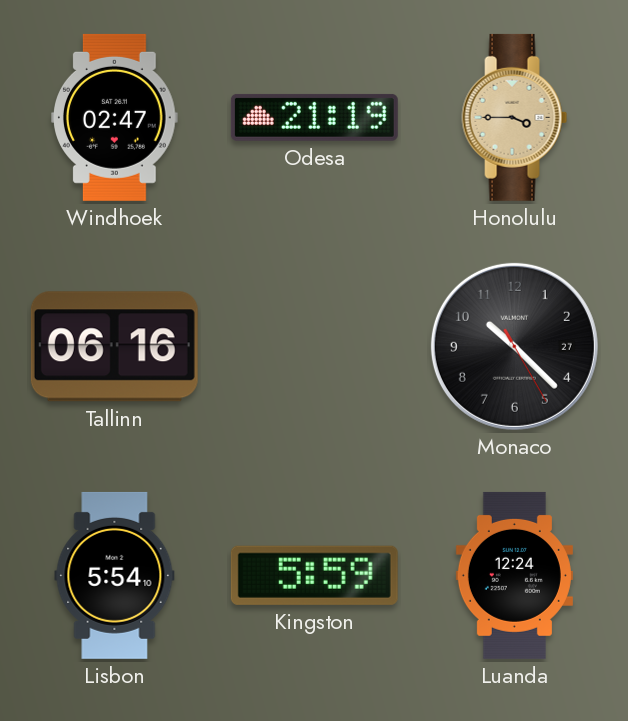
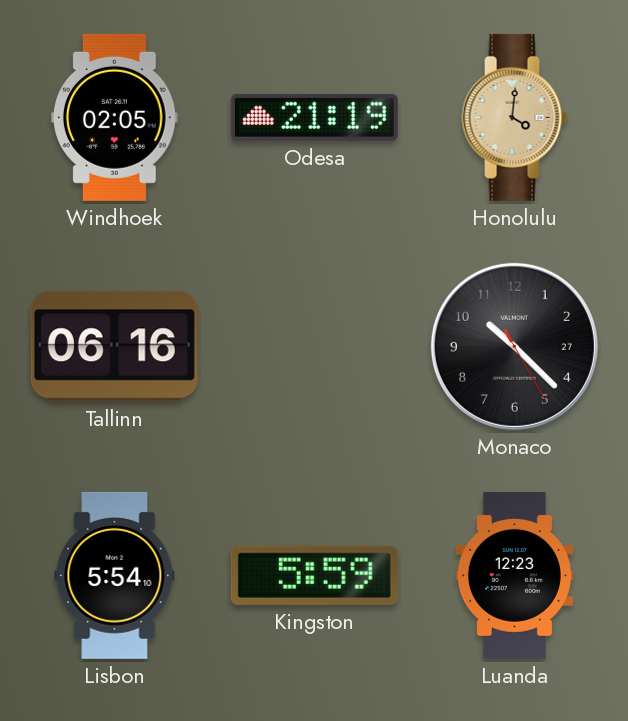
Windhoek: 02:47 -> 02:05 (115, 117)
Honolulu: 3:45 -> 4:01 (515, 117)
Luanda: 12:24 -> 12:23 (514, 575)
